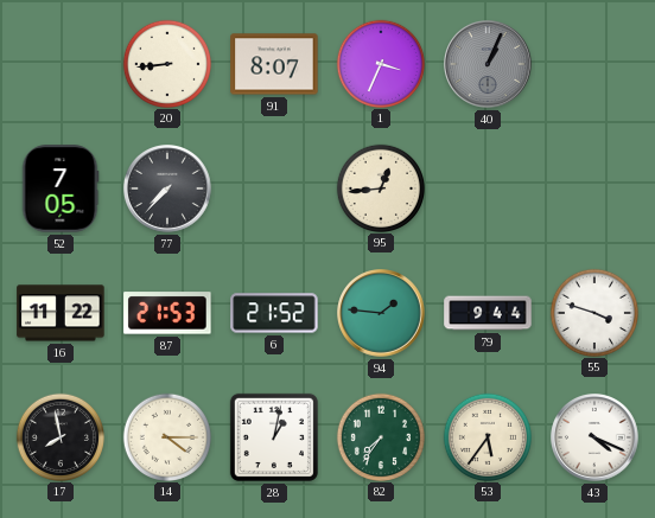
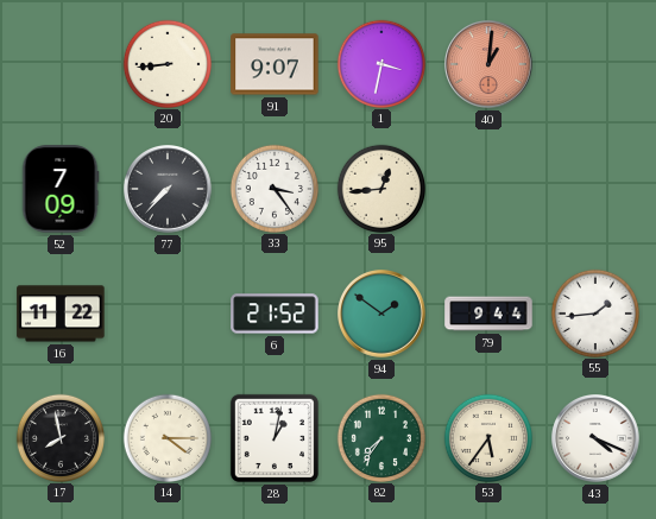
91: 8:07 -> 9:07 (275, 64)
1: 3:34 -> 3:32 (380, 63)
40: 1:04 -> 1:01 (490, 65)
40 dial: grey -> salmon (490, 65)
52: 7:05 -> 7:09 (61, 189)
33: none -> 3:24 (273, 188)
87: 21:53 -> none (167, 313)
94: 1:46 -> 1:51 (383, 315)
55: 3:48 -> 1:44 (594, 312)
